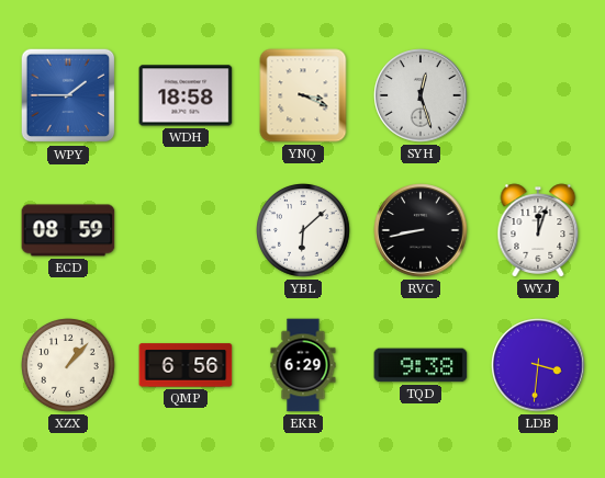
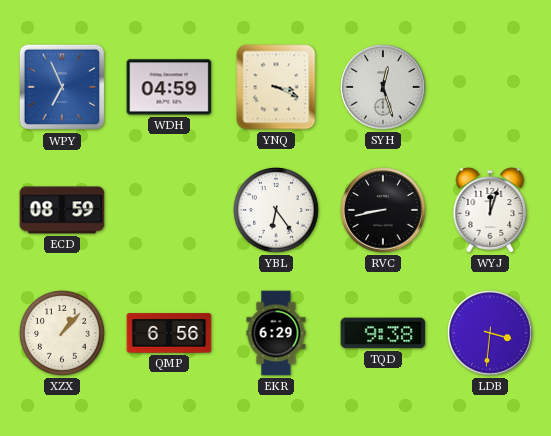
WPY: 1:45 -> 6:56 (62, 87)
WDH: 18:58 -> 04:59 (169, 87)
YBL: 6:08 -> 6:24 (277, 211)
